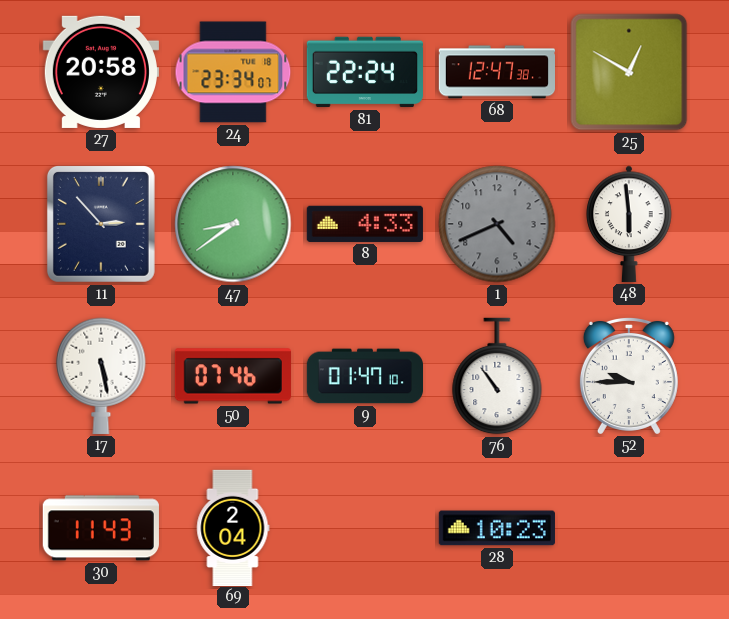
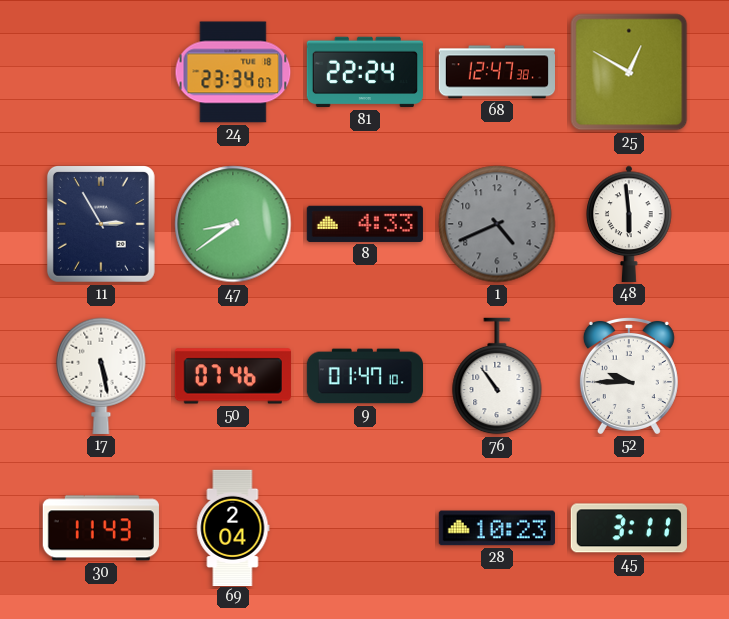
27: 20:58 -> none (101, 72)
11: 2:53 -> 2:55 (101, 224)
45: none -> 3:11 (629, 528)
